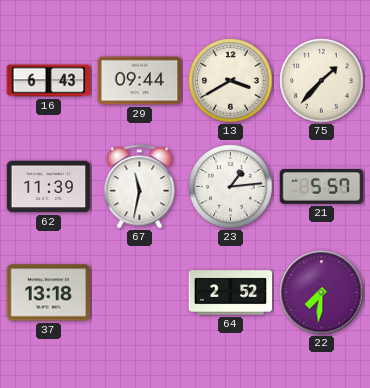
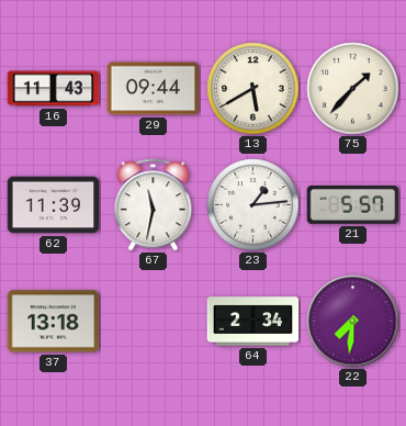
16: 6:43 -> 11:43 (54, 89)
13: 3:40 -> 5:40 (253, 89)
64: 2:52 -> 2:34 (253, 322)
